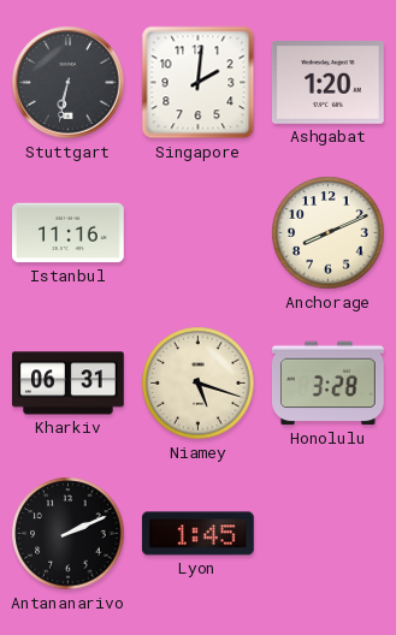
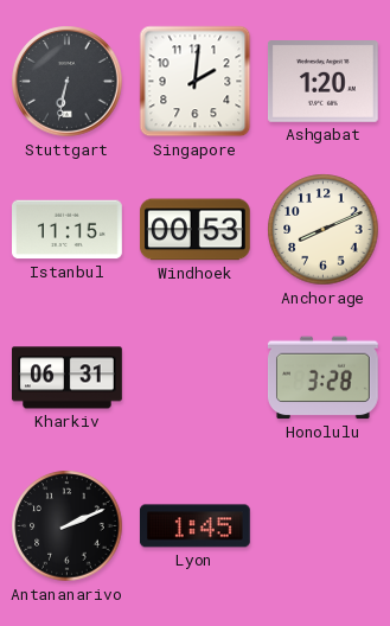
Istanbul: 11:16 -> 11:15 (68, 230)
Windhoek: none -> 00:53 (194, 230)
Niamey: 5:18 -> none (199, 384)
